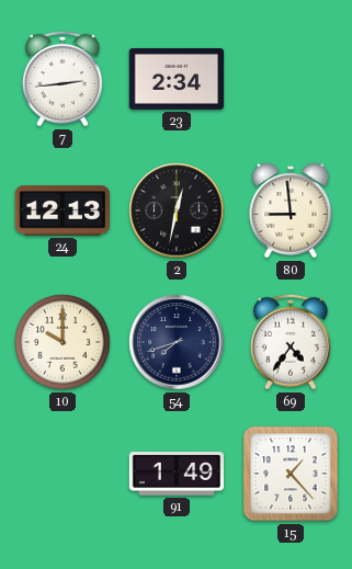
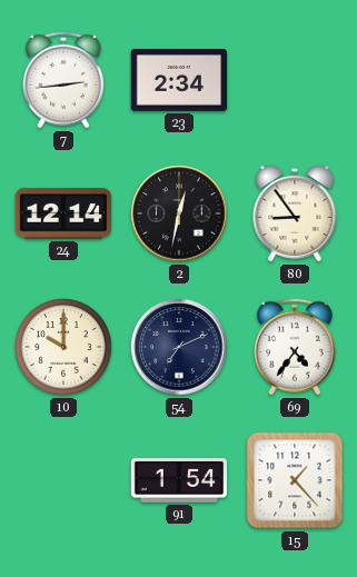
24: 12:13 -> 12:14 (62, 213)
80: 8:59 -> 8:54 (295, 215)
54: 7:42 -> 7:11 (179, 347)
91: 1:49 -> 1:54 (179, 480)
